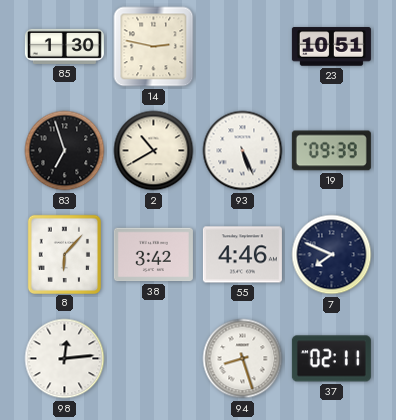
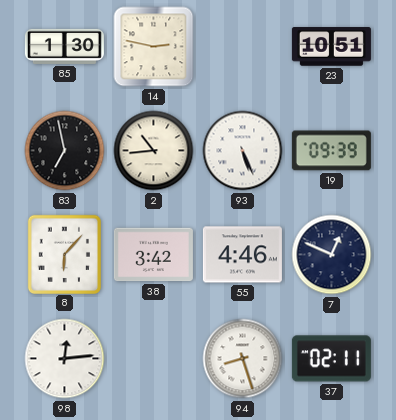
83: 6:57 -> 6:58 (65, 151)
2: 10:40 -> 10:44 (154, 151)
7: 7:49 -> 12:49 (332, 255)
